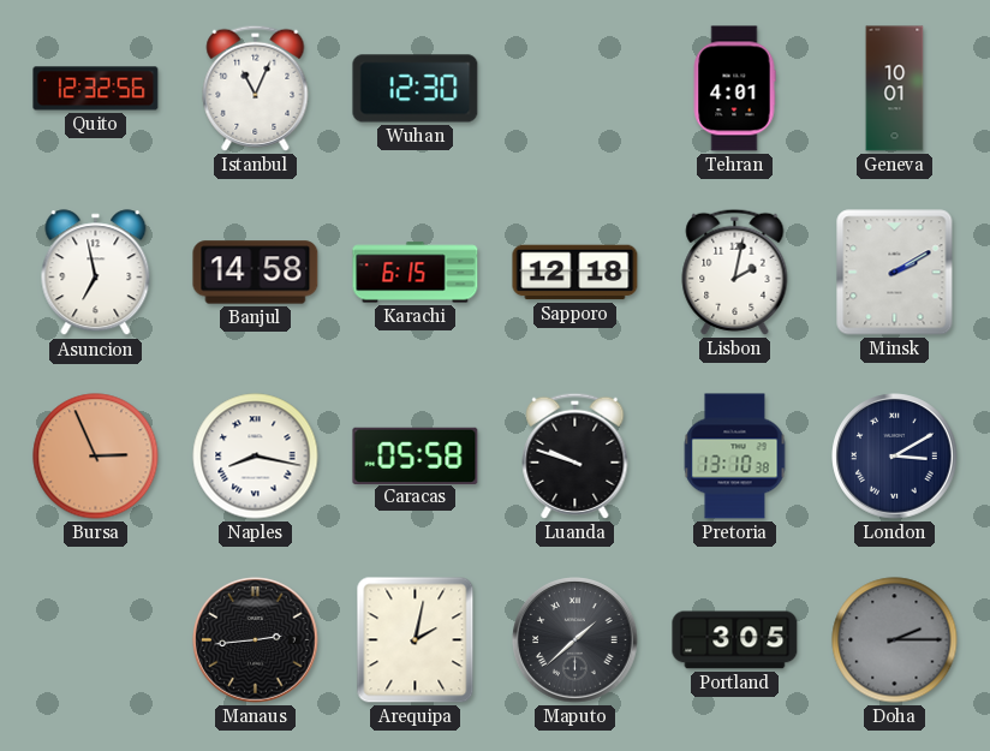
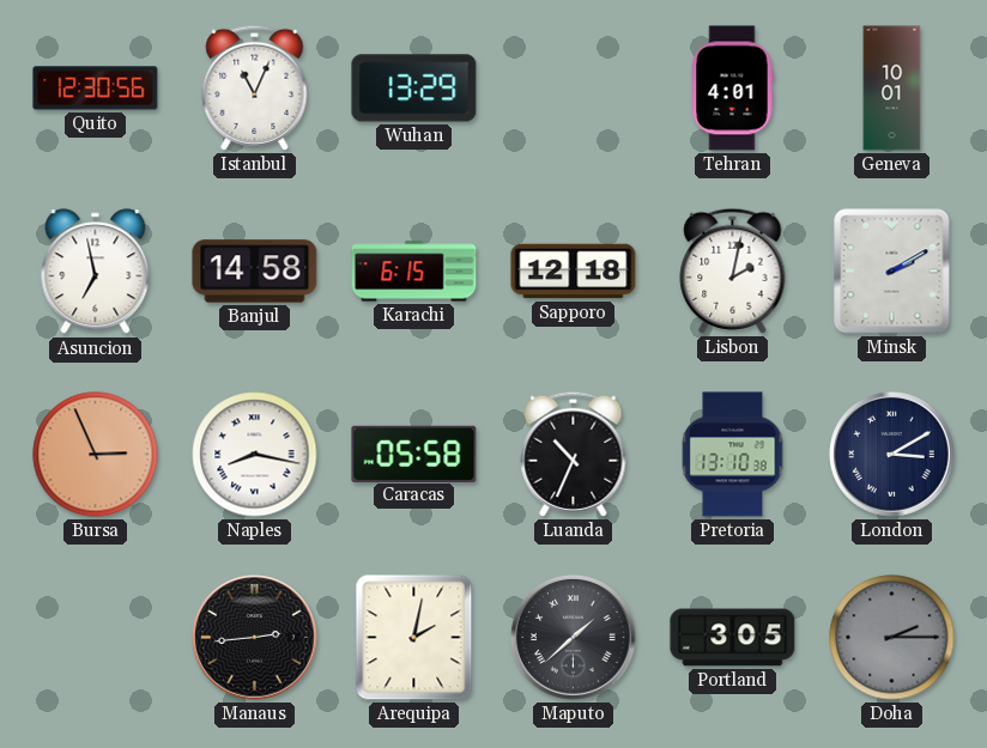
Quito: 12:32 -> 12:30 (96, 89)
Wuhan: 12:30 -> 13:29 (414, 89)
Luanda: 9:48 -> 10:34 (574, 454)
